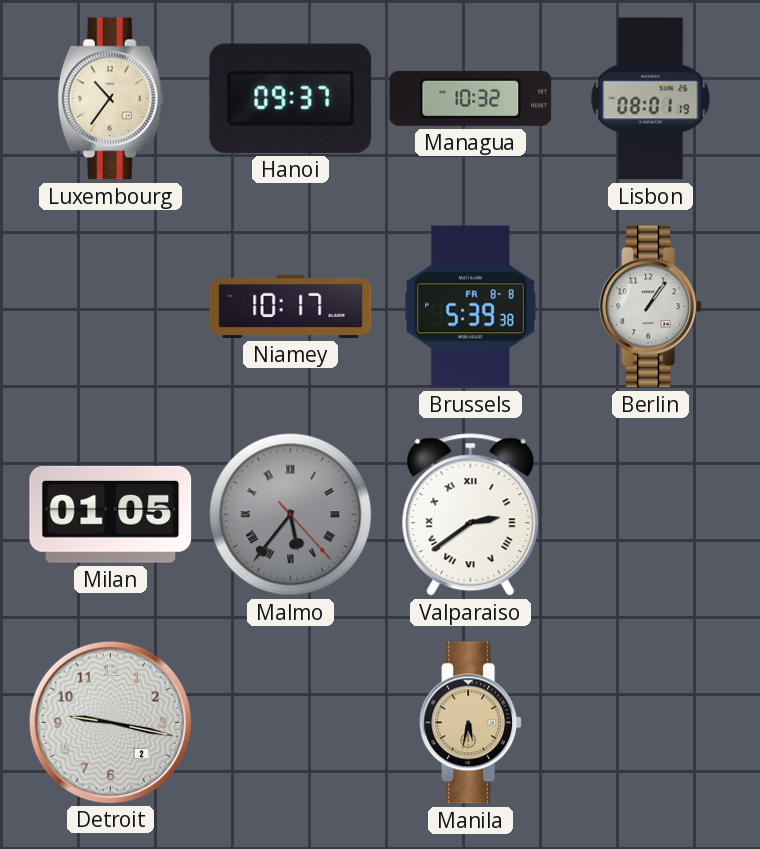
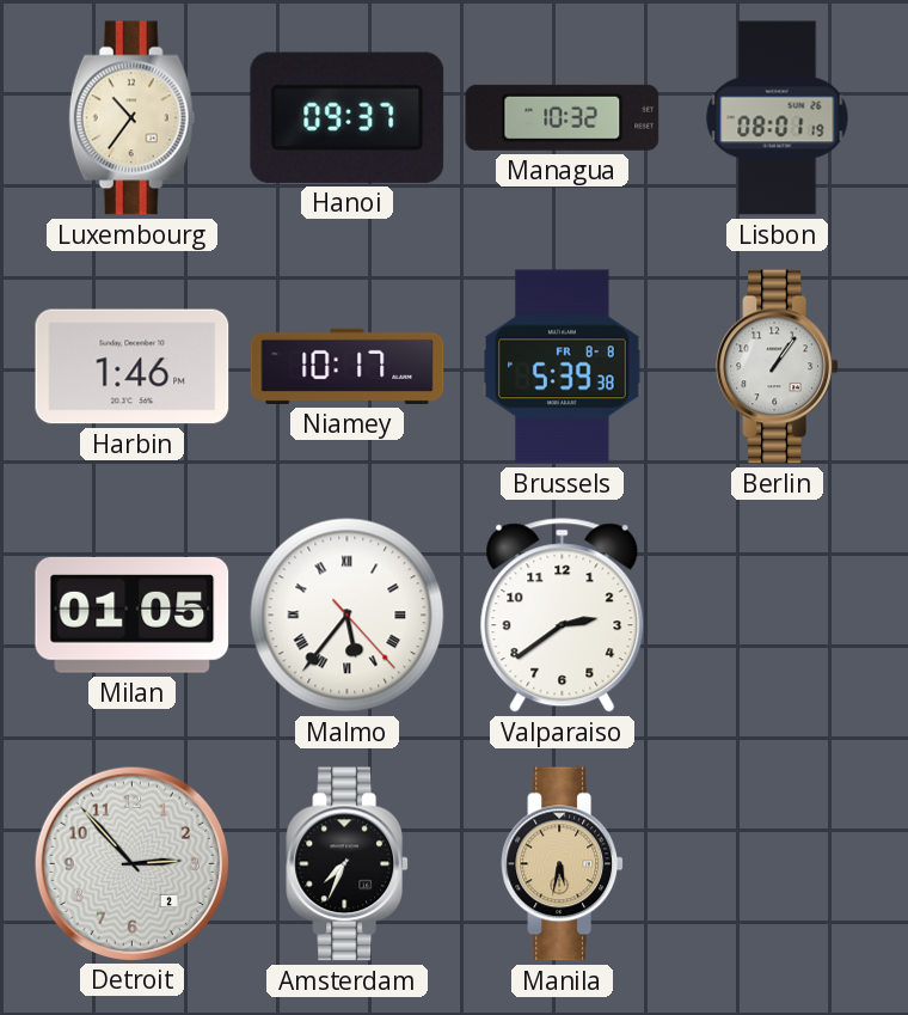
Harbin: none -> 1:46 (133, 367)
Malmo dial: grey -> white (348, 616)
Valparaiso numerals: Roman -> Arabic (563, 616)
Detroit: 9:17 -> 2:53 (131, 863)
Amsterdam: none -> 7:34 (348, 864)
